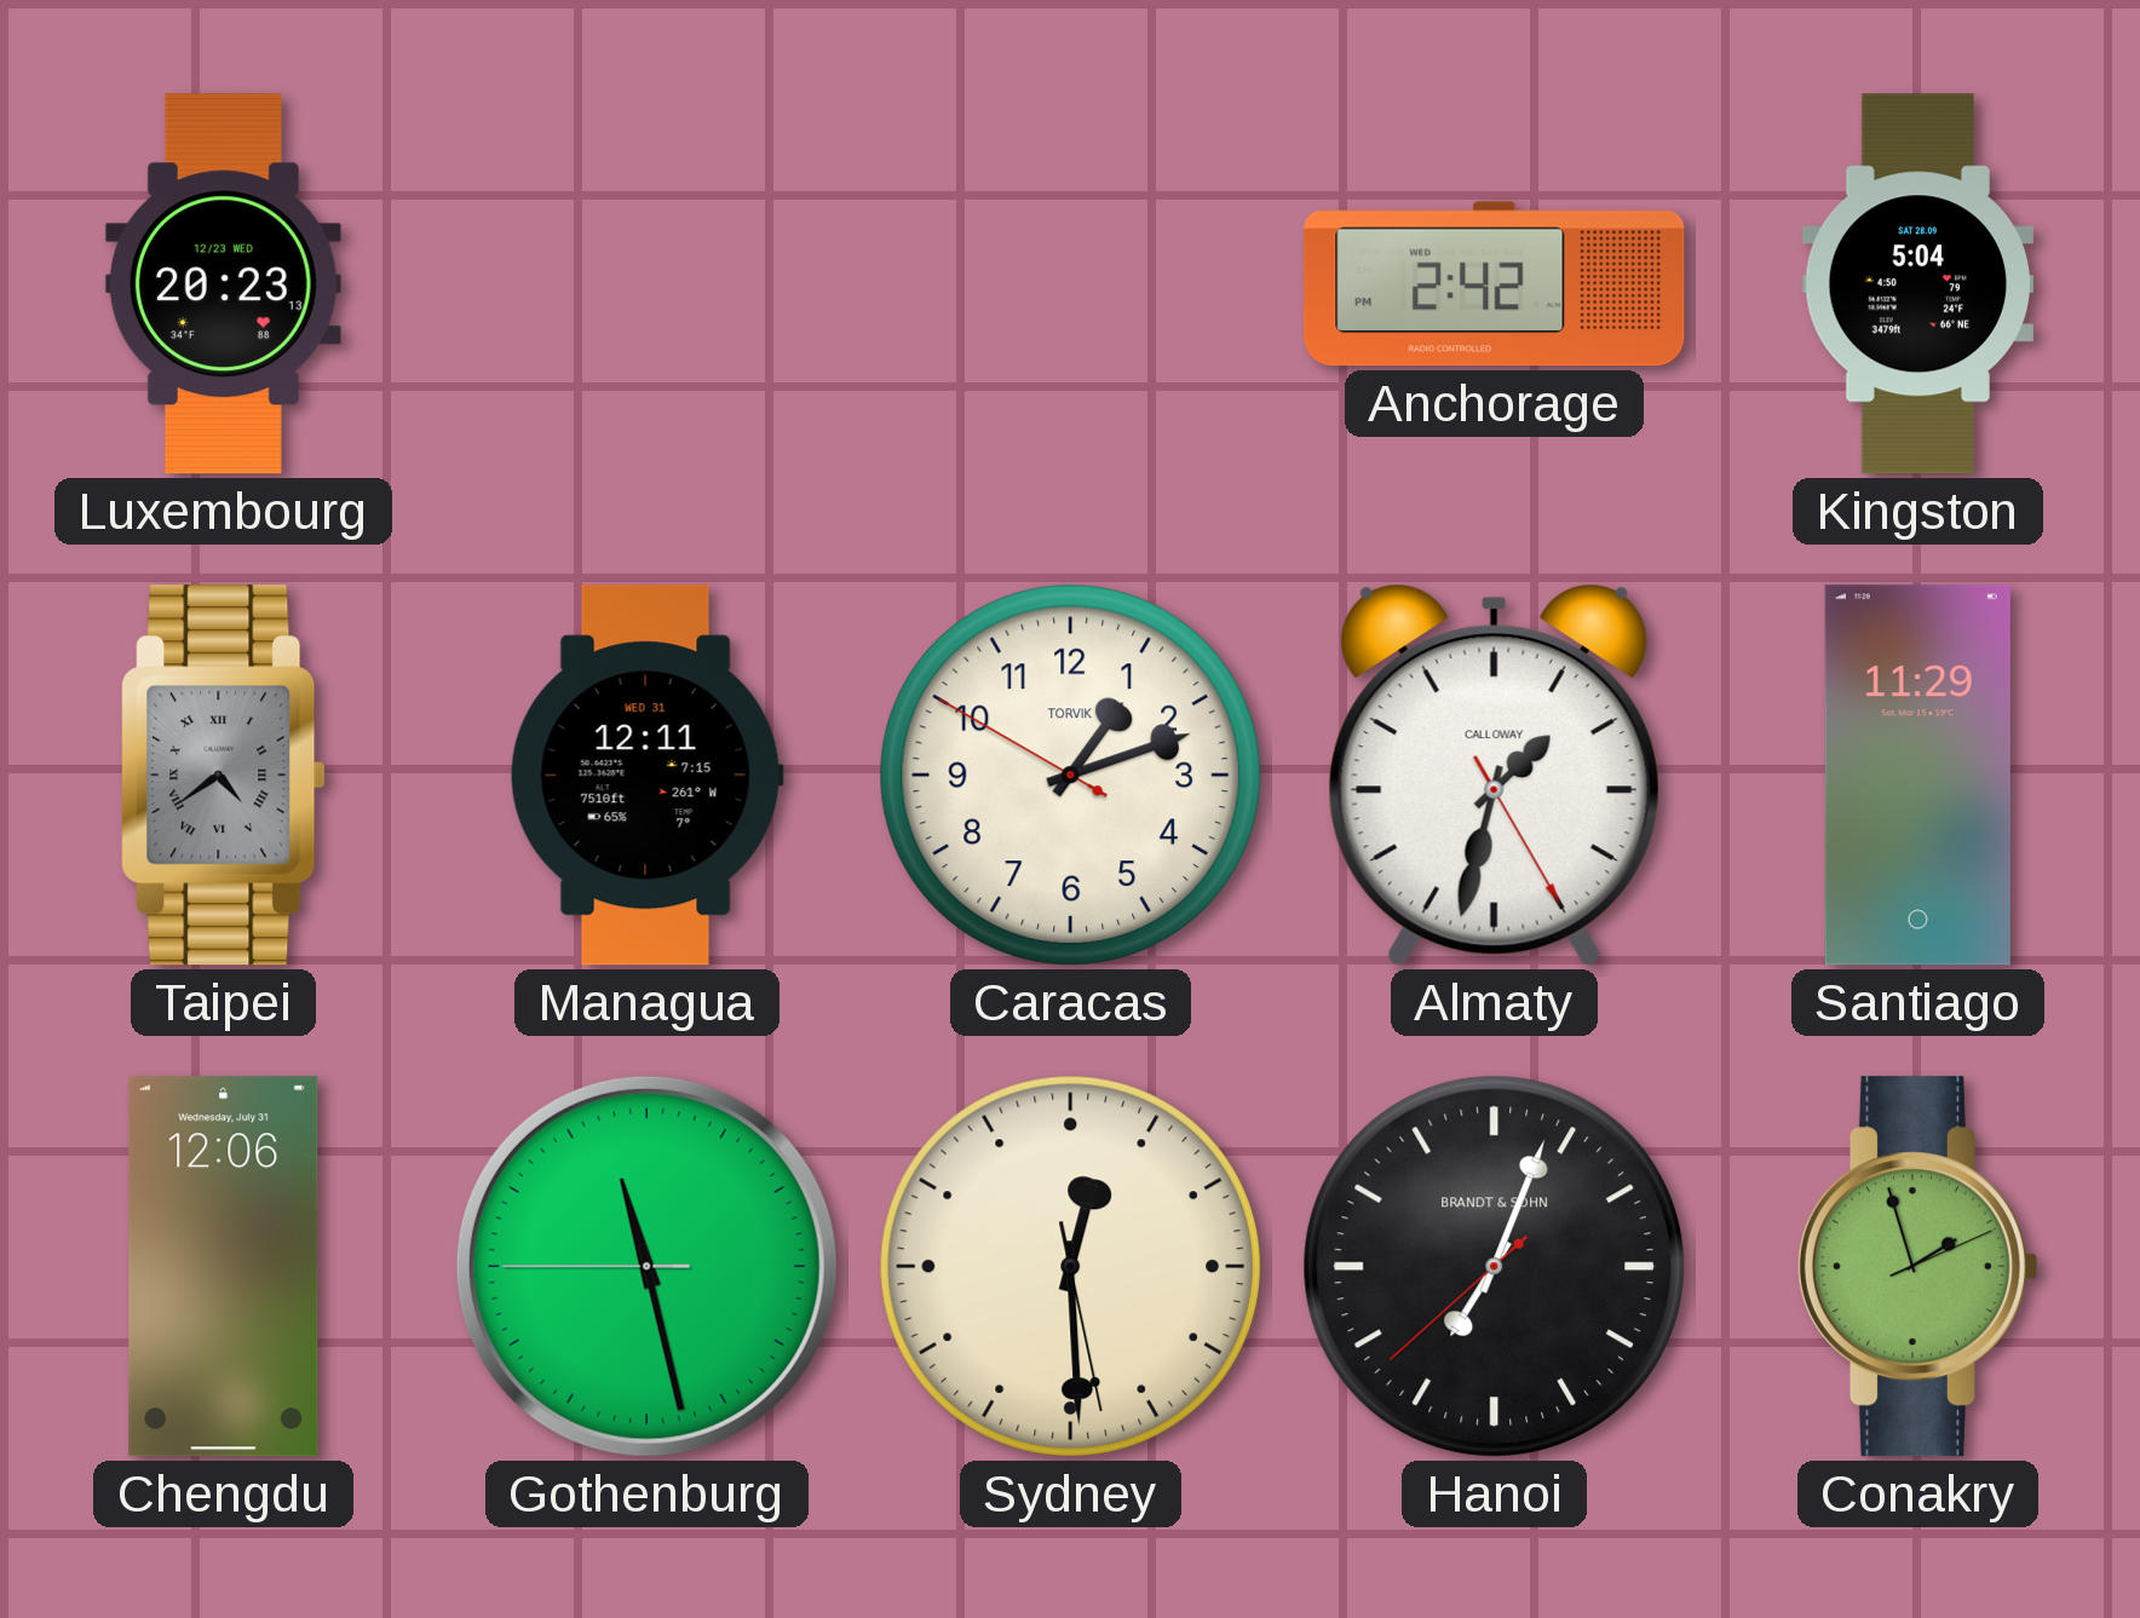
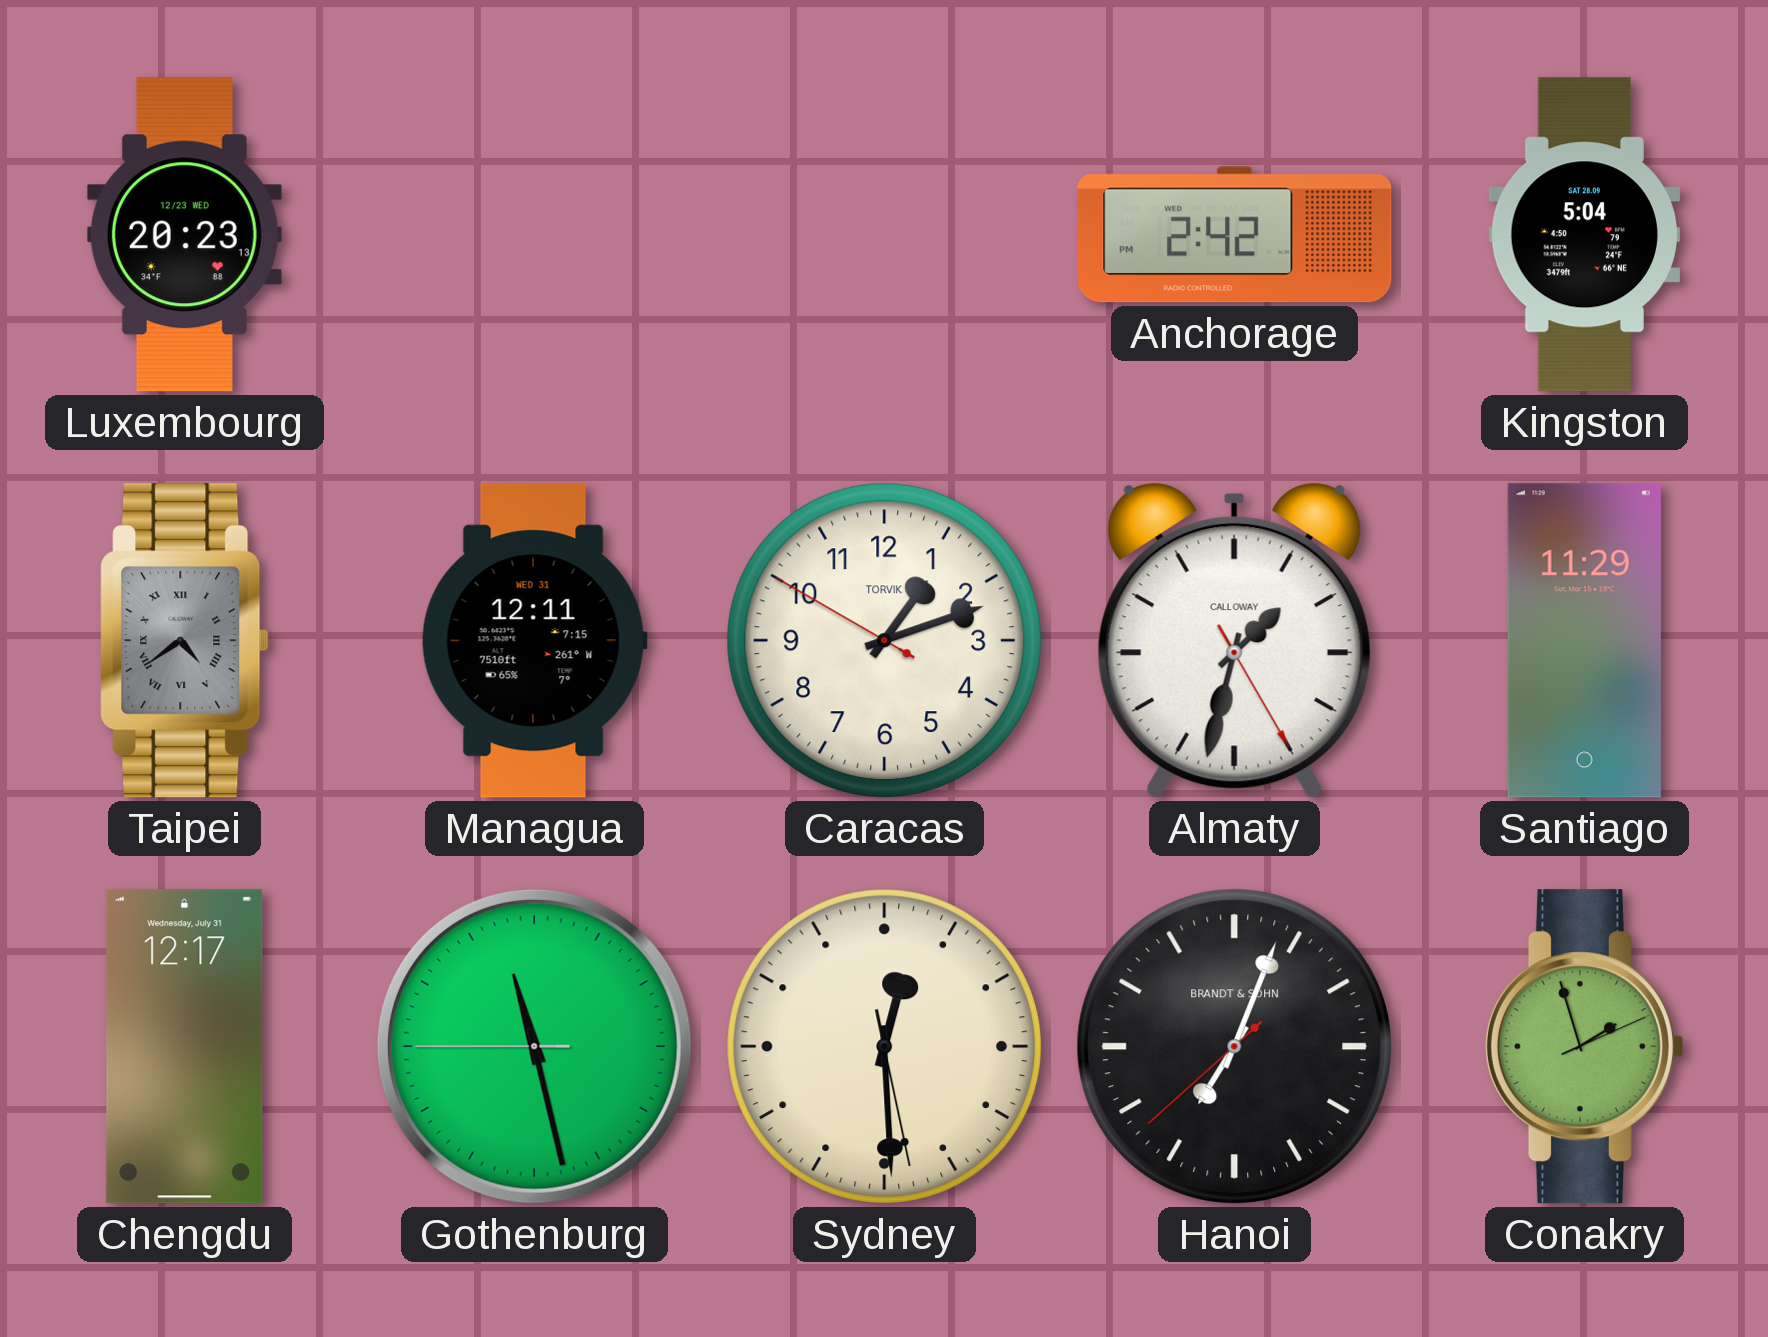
Chengdu: 12:06 -> 12:17 (185, 1047)
